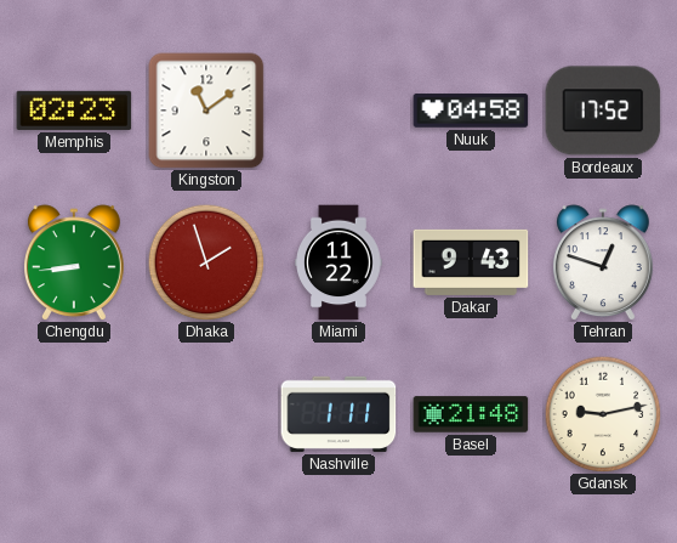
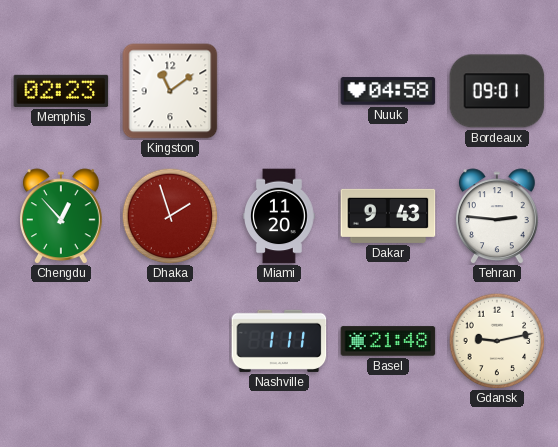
Bordeaux: 17:52 -> 09:01 (497, 91)
Chengdu: 8:44 -> 12:53 (61, 216)
Miami: 11:22 -> 11:20 (279, 216)
Tehran: 12:48 -> 2:46 (497, 216)
